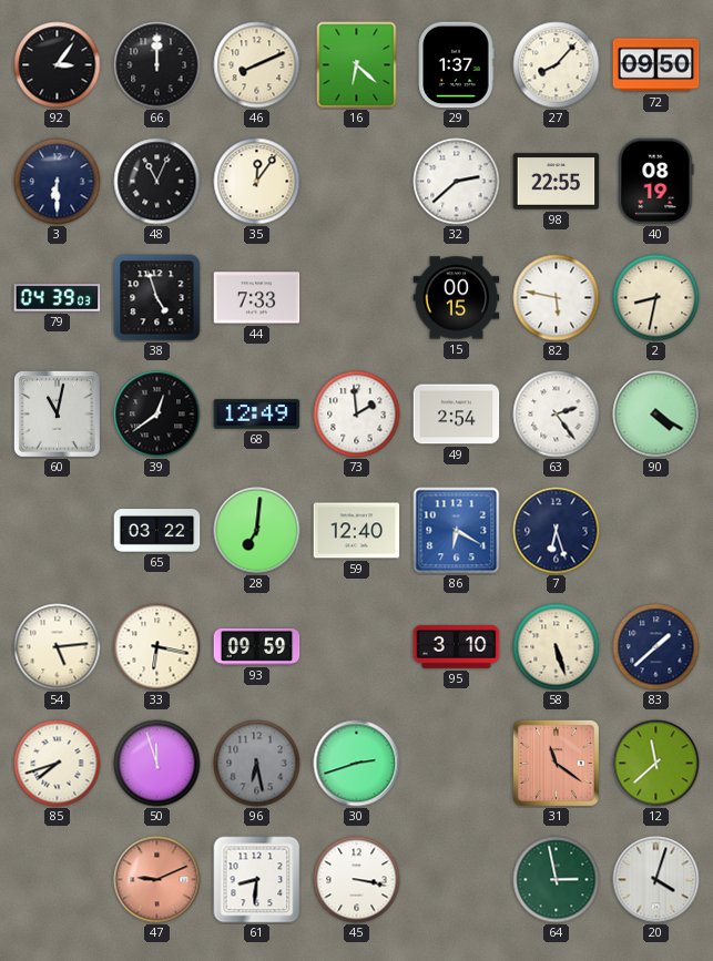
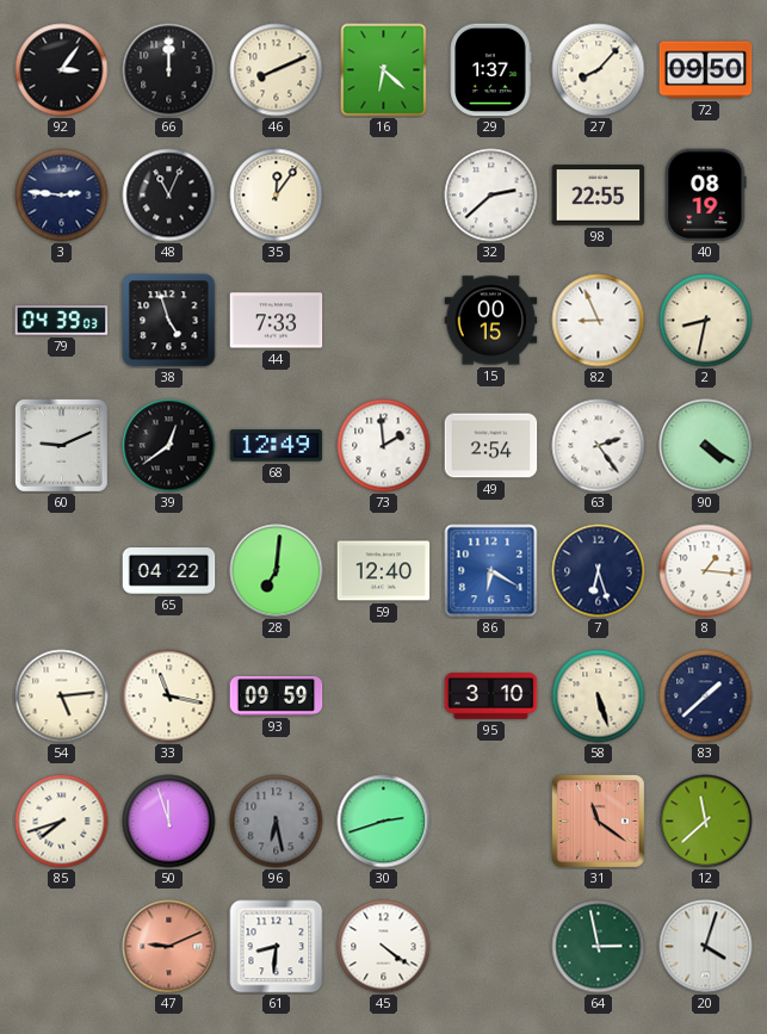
3: 6:30 -> 2:46 (62, 196)
82: 5:47 -> 8:56 (599, 321)
60: 11:02 -> 9:11 (61, 445)
65: 03:22 -> 04:22 (169, 571)
8: none -> 1:16 (706, 571)
33: 6:17 -> 11:17 (169, 696)
45: 3:17 -> 4:21 (384, 947)
